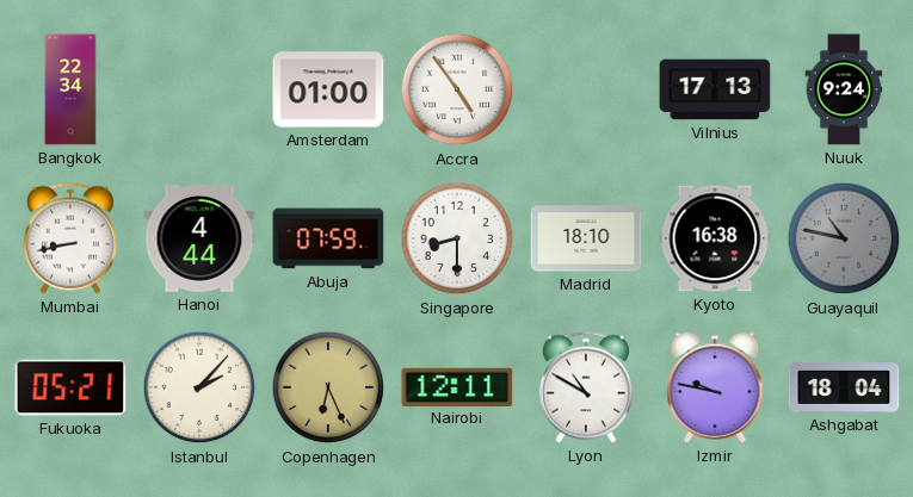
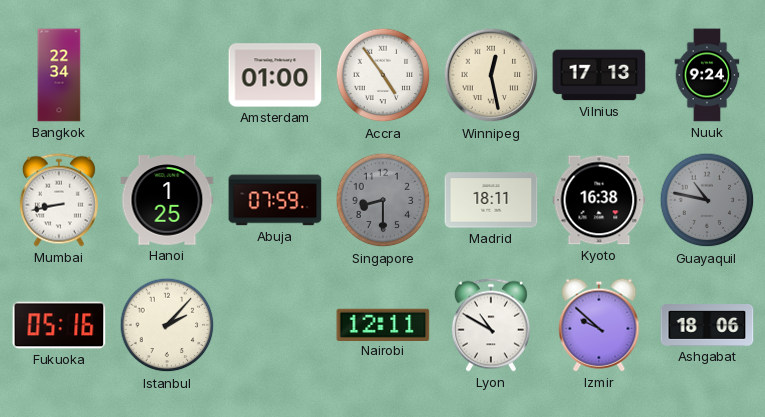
Winnipeg: none -> 12:28 (491, 75)
Hanoi: 4:44 -> 1:25 (167, 200)
Singapore dial: white -> grey (383, 200)
Madrid: 18:10 -> 18:11 (491, 200)
Fukuoka: 05:21 -> 05:16 (59, 325)
Copenhagen: 6:26 -> none (328, 387)
Izmir: 9:47 -> 9:52 (599, 325)
Ashgabat: 18:04 -> 18:06 (707, 326)
